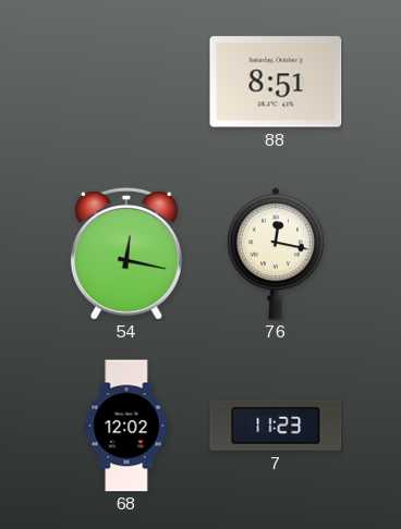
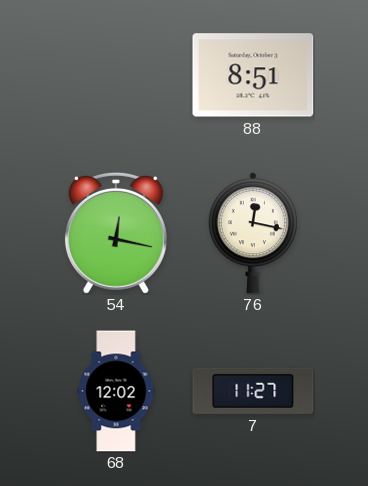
7: 11:23 -> 11:27 (253, 391)
